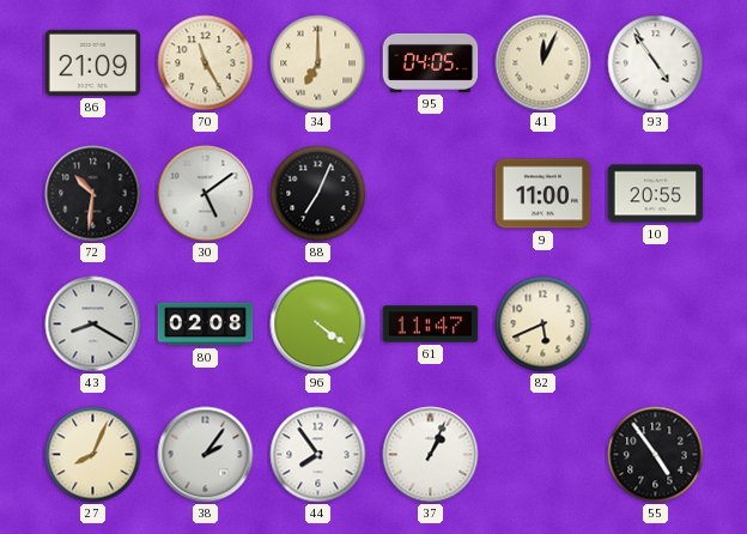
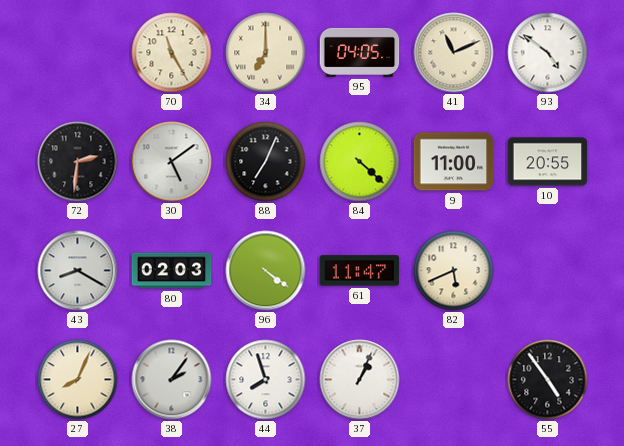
86: 21:09 -> none (93, 62)
41: 12:04 -> 11:11 (454, 53)
93: 4:54 -> 4:51 (548, 53)
72: 10:31 -> 2:31 (78, 162)
84: none -> 4:22 (360, 162)
80: 02:08 -> 02:03 (172, 271)
44: 7:54 -> 7:57 (266, 380)
